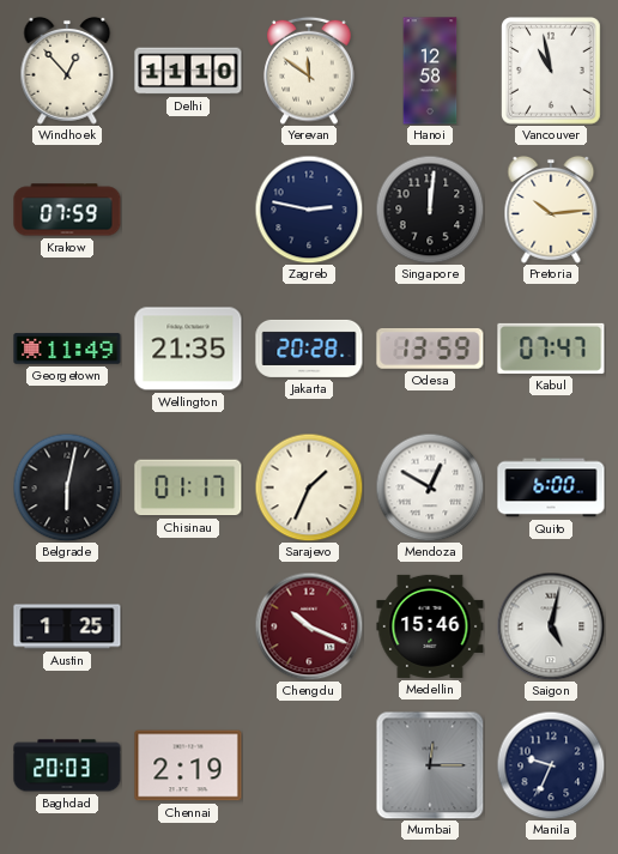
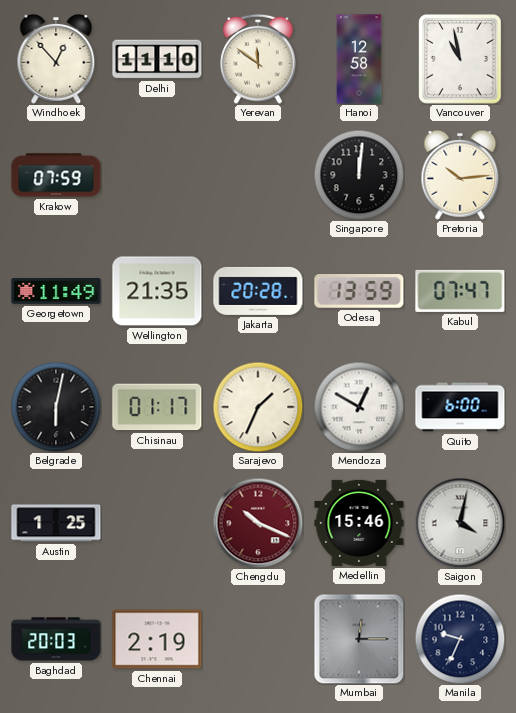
Zagreb: 2:47 -> none (309, 210)
Saigon: 5:02 -> 4:02 (460, 523)
